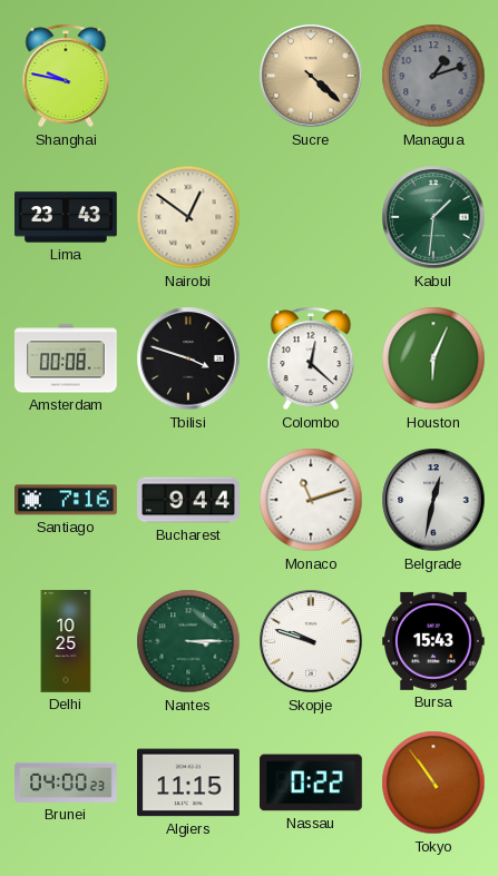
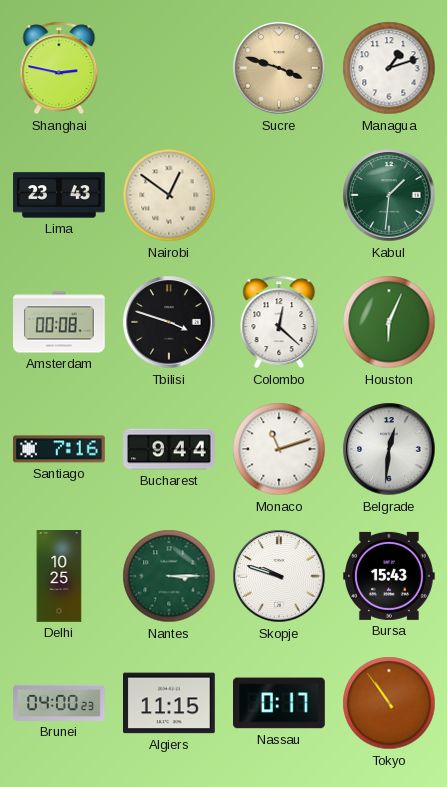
Shanghai: 9:47 -> 2:47 (59, 68)
Sucre: 4:22 -> 3:48 (279, 68)
Managua dial: grey -> white (389, 68)
Belgrade: 12:32 -> 12:31 (389, 449)
Nassau: 0:22 -> 0:17 (280, 703)
